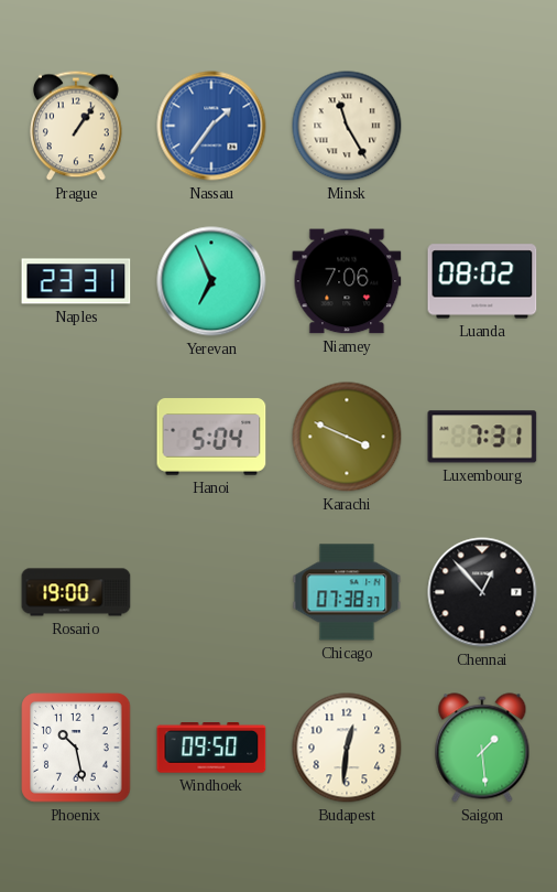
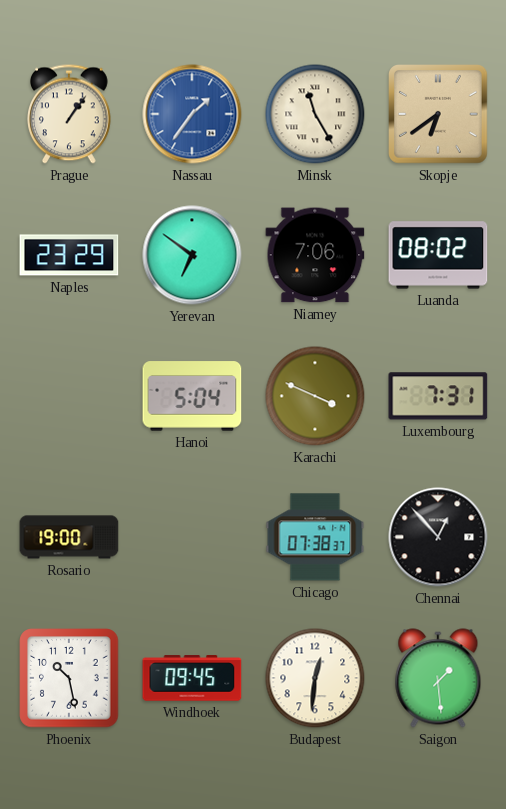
Skopje: none -> 6:39 (439, 115)
Naples: 23:31 -> 23:29 (69, 255)
Yerevan: 6:56 -> 6:51 (192, 255)
Windhoek: 09:50 -> 09:45 (192, 678)
